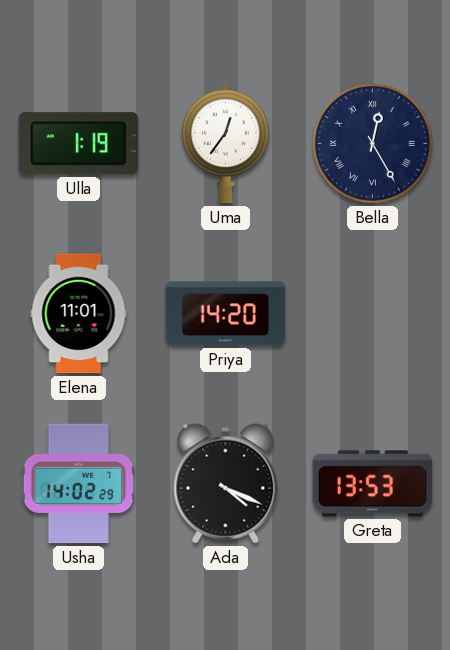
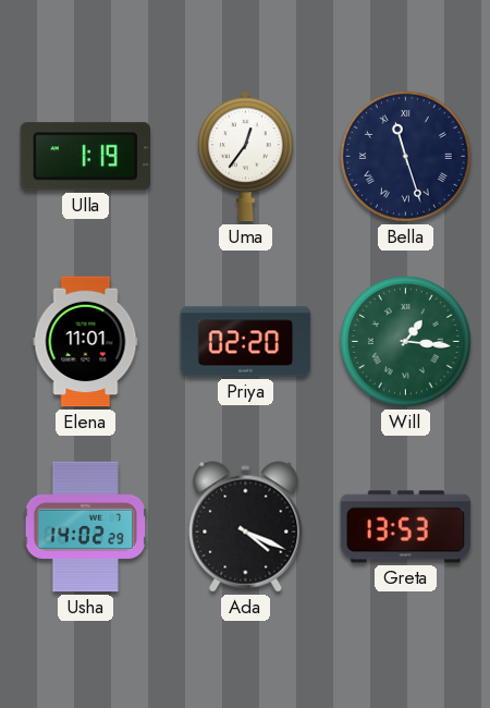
Bella: 12:25 -> 11:27 (405, 156)
Priya: 14:20 -> 02:20 (246, 342)
Will: none -> 1:16 (405, 341)
